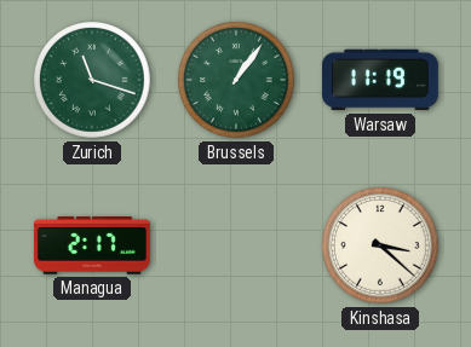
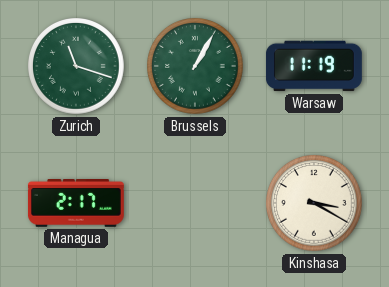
Brussels: 1:06 -> 1:05 (196, 67)
Kinshasa: 3:22 -> 3:20 (315, 204)
